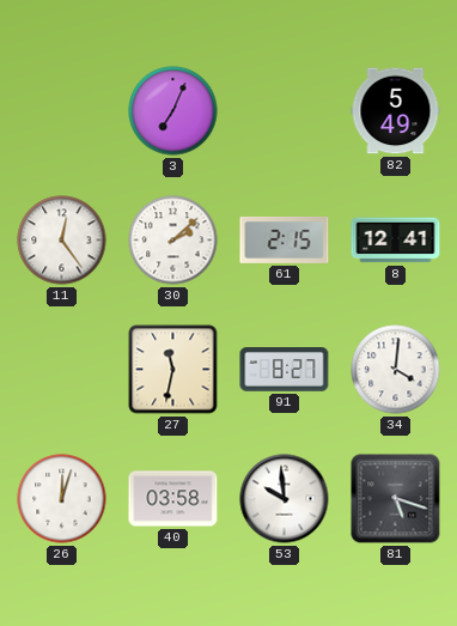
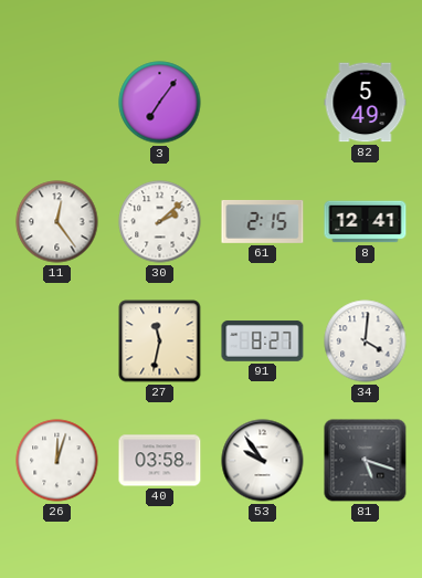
3: 7:04 -> 7:06 (160, 103)
53: 9:59 -> 9:54 (263, 461)
